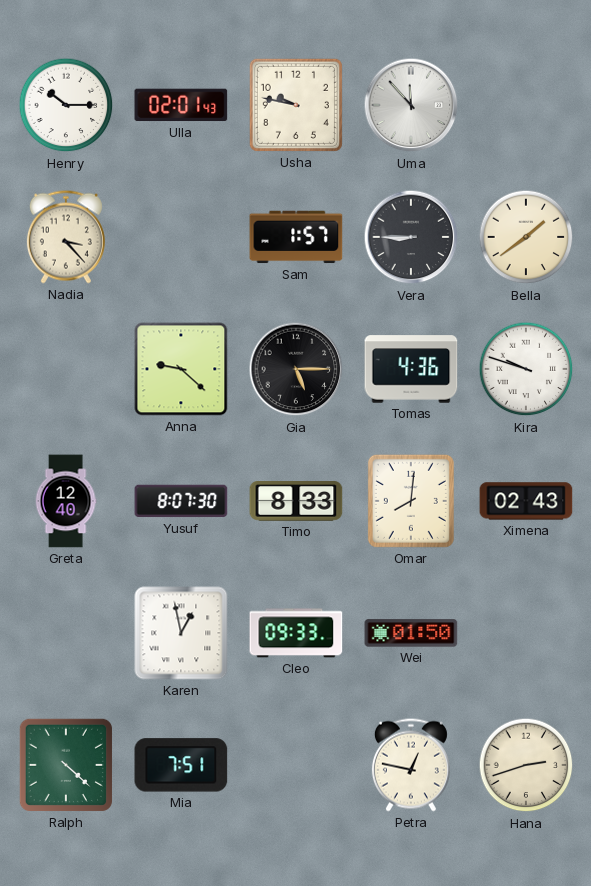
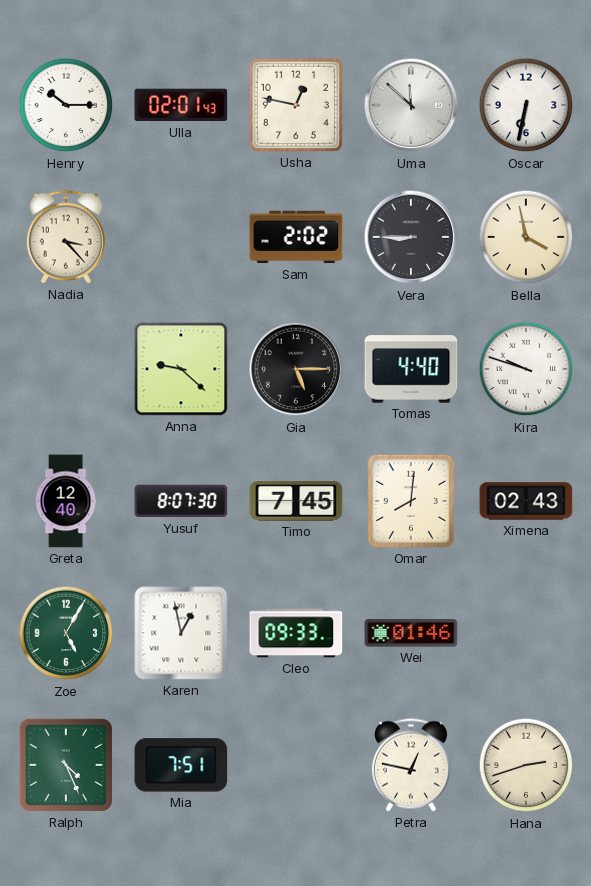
Usha: 9:47 -> 12:47 (296, 105)
Uma: 11:53 -> 11:52 (411, 105)
Oscar: none -> 6:32 (526, 105)
Sam: 1:57 -> 2:02 (296, 237)
Bella: 1:39 -> 3:58 (526, 237)
Tomas: 4:36 -> 4:40 (411, 369)
Timo: 8:33 -> 7:45 (296, 502)
Zoe: none -> 5:05 (66, 633)
Wei: 01:50 -> 01:46 (411, 633)
Ralph: 4:22 -> 4:26 (66, 765)
